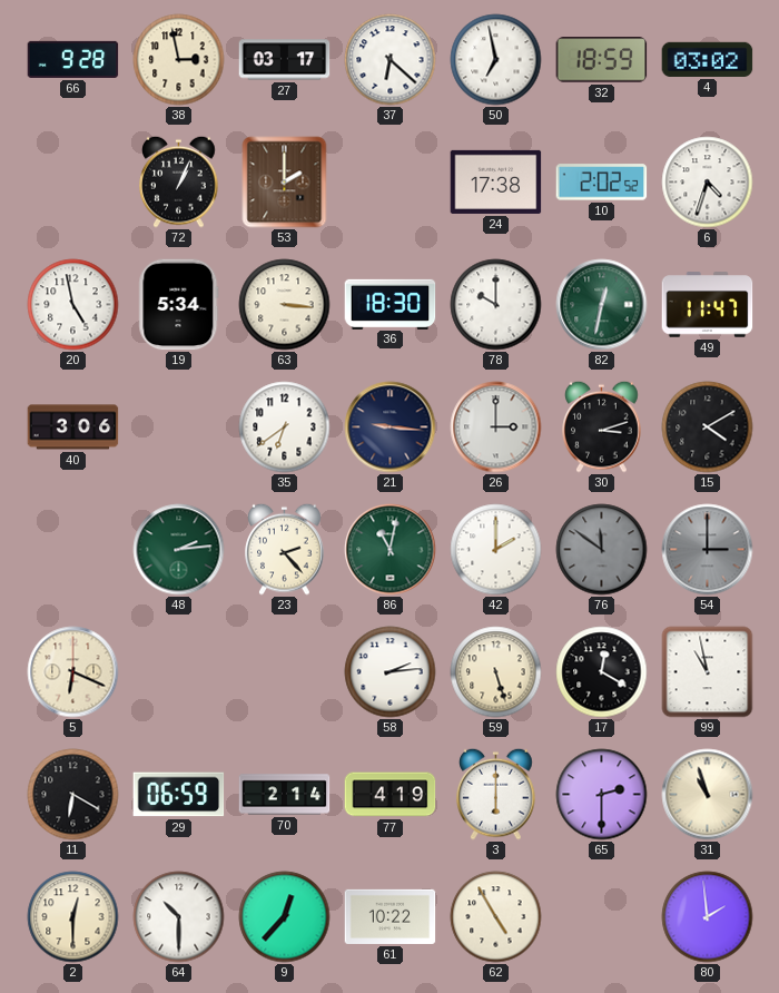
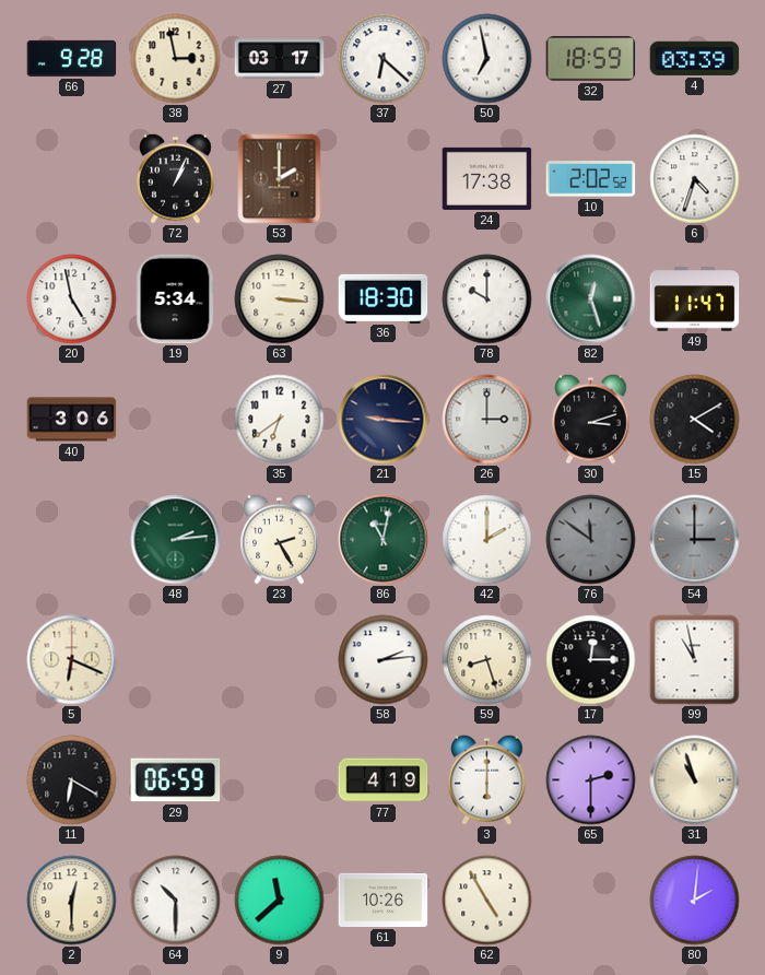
4: 03:02 -> 03:39 (695, 58)
82: 12:32 -> 12:27 (591, 299)
23: 2:23 -> 2:25 (280, 539)
59: 5:27 -> 8:27 (487, 660)
17: 12:20 -> 12:15 (591, 660)
70: 2:14 -> none (285, 795)
9: 12:37 -> 11:38 (280, 901)
61: 10:22 -> 10:26 (384, 900)
80: 1:59 -> 2:01 (695, 901)
